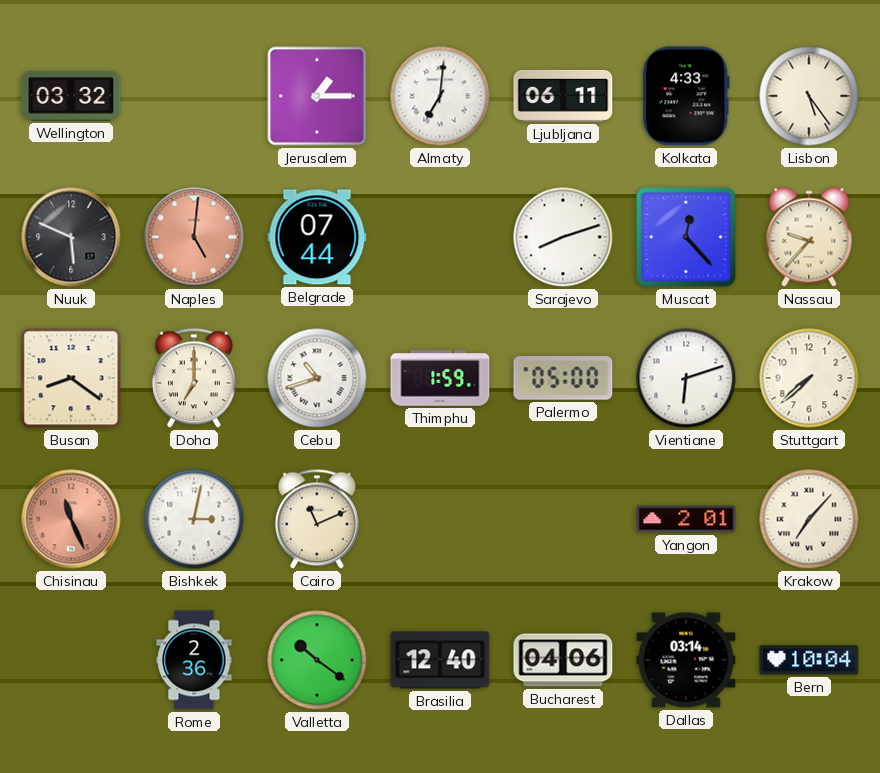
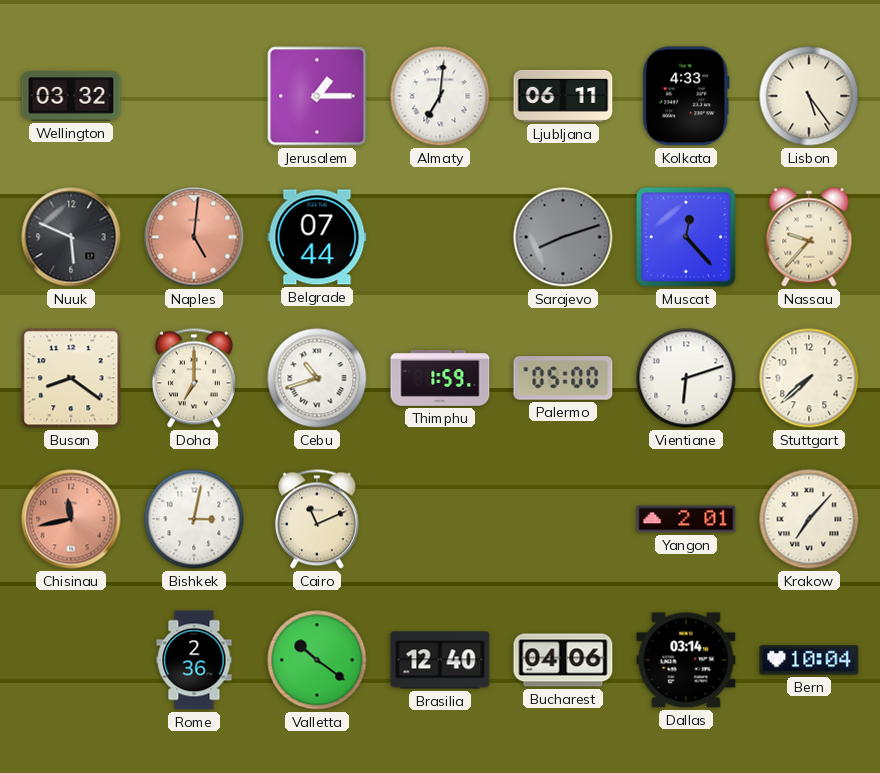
Sarajevo dial: white -> grey (563, 237)
Chisinau: 11:26 -> 11:43 (71, 519)
